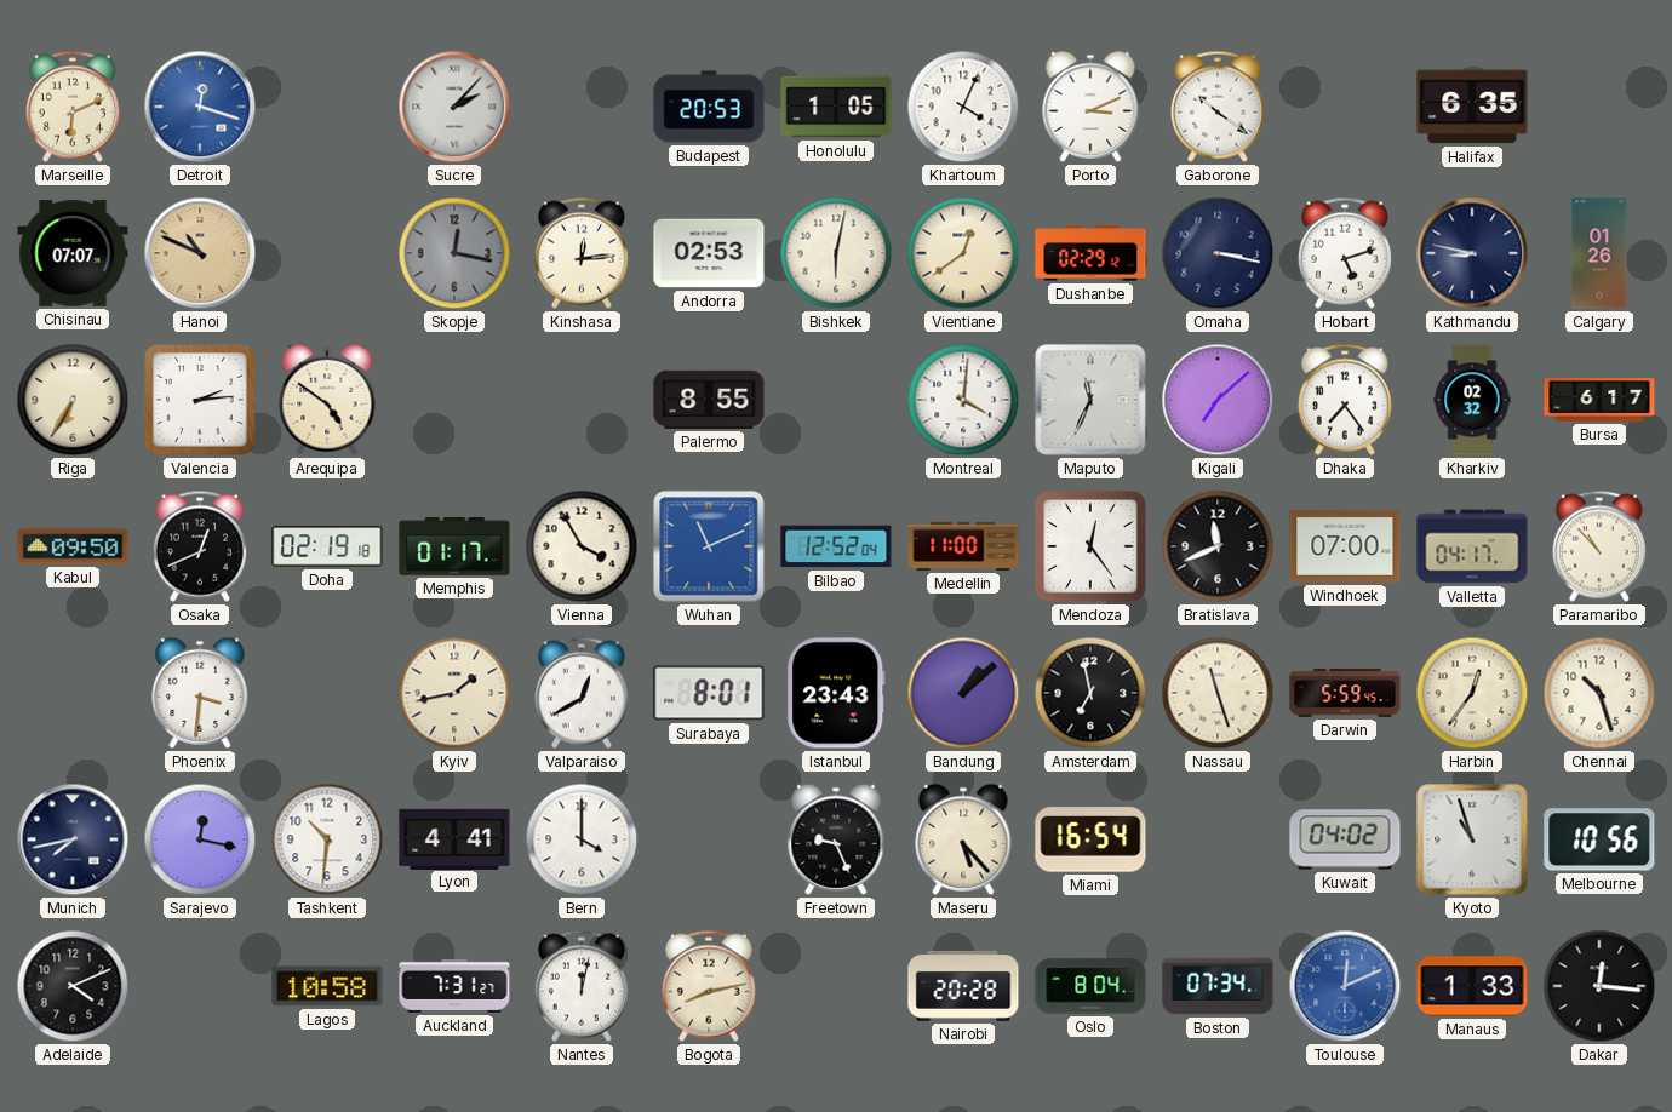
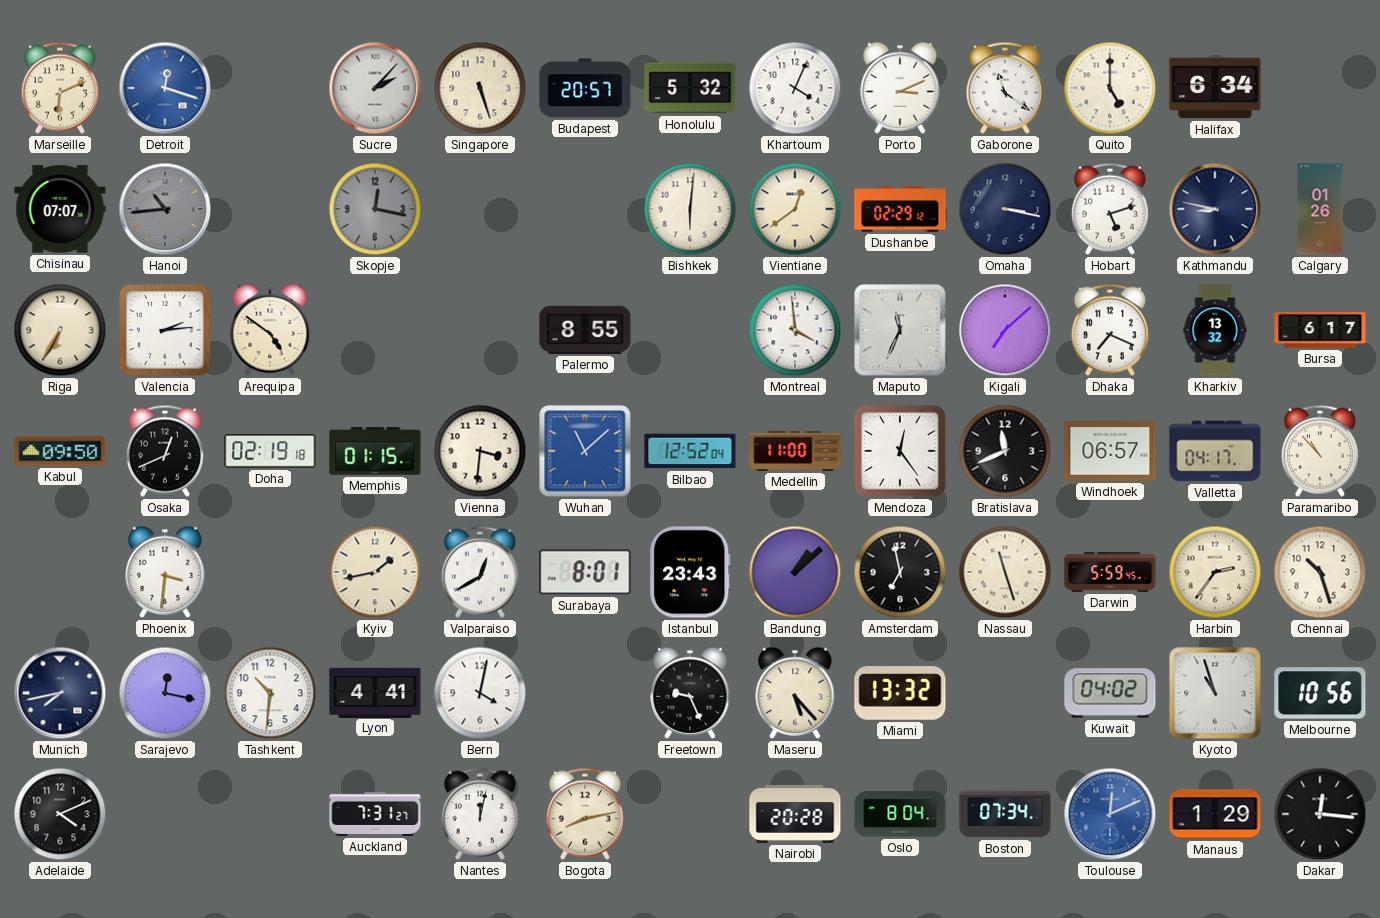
Singapore: none -> 5:27 (480, 88)
Budapest: 20:53 -> 20:57 (585, 88)
Honolulu: 1:05 -> 5:32 (690, 88)
Gaborone: 10:21 -> 11:21 (1005, 88)
Quito: none -> 5:00 (1110, 88)
Halifax: 6:35 -> 6:34 (1215, 88)
Hanoi: 10:49 -> 10:44 (165, 209)
Hanoi dial: champagne -> grey (165, 209)
Kinshasa: 12:14 -> none (582, 253)
Andorra: 02:53 -> none (709, 253)
Bishkek: 6:02 -> 6:01 (690, 209)
Montreal: 4:01 -> 3:59 (795, 330)
Dhaka: 7:24 -> 7:19 (1110, 330)
Kharkiv: 02:32 -> 13:32 (1215, 330)
Memphis: 01:17 -> 01:15 (375, 452)
Vienna: 3:55 -> 3:31 (480, 451)
Wuhan: 11:11 -> 11:08 (585, 451)
Windhoek: 07:00 -> 06:57 (1110, 451)
Harbin: 12:36 -> 2:36 (1215, 572)
Bern: 4:00 -> 4:02 (480, 693)
Miami: 16:54 -> 13:32 (900, 693)
Lagos: 10:58 -> none (327, 986)
Manaus: 1:33 -> 1:29 (1215, 814)
